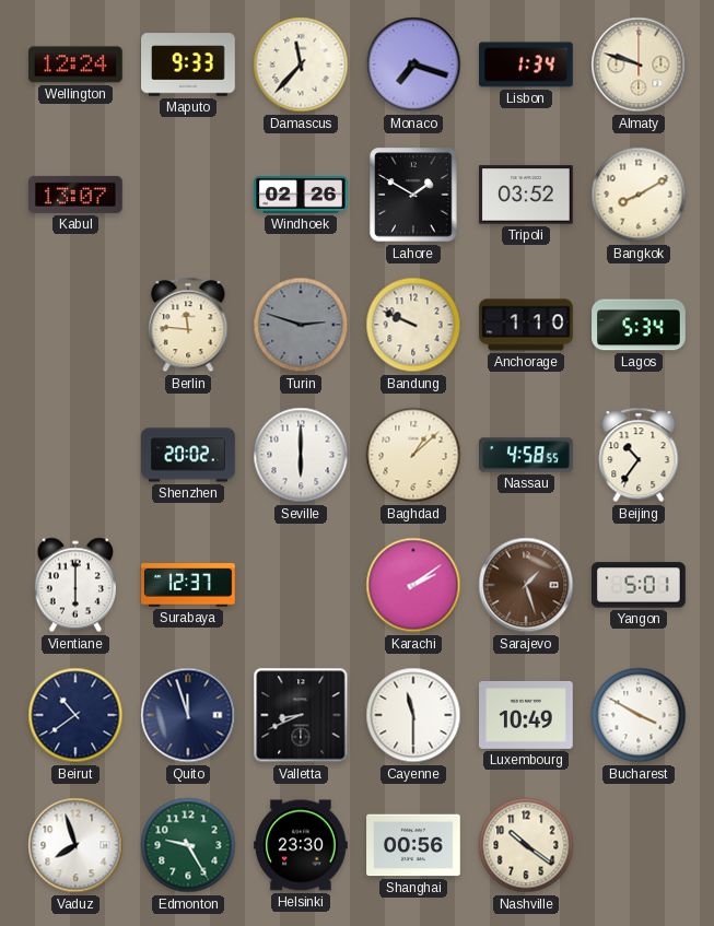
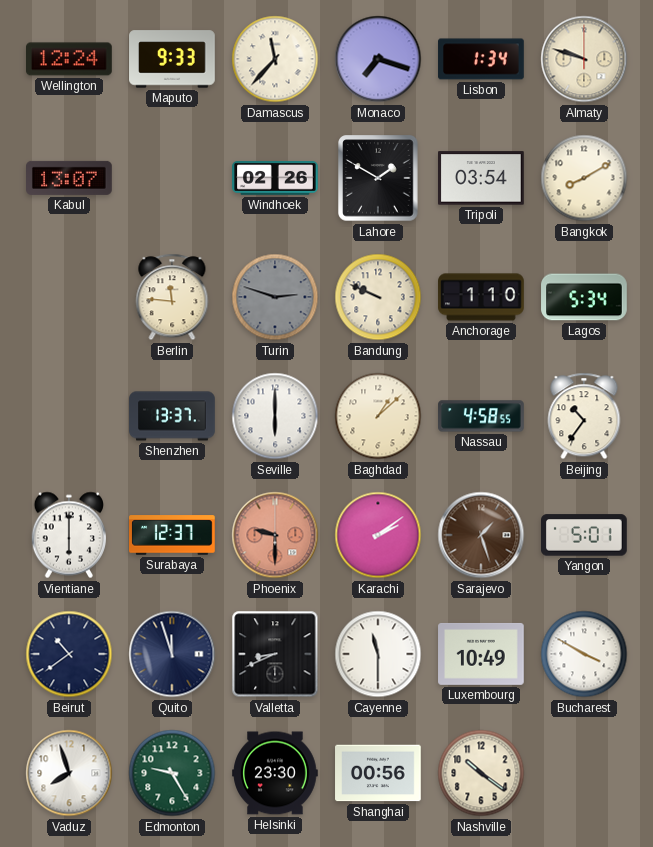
Tripoli: 03:52 -> 03:54 (482, 178)
Shenzhen: 20:02 -> 13:37 (172, 416)
Phoenix: none -> 9:30 (275, 535)
